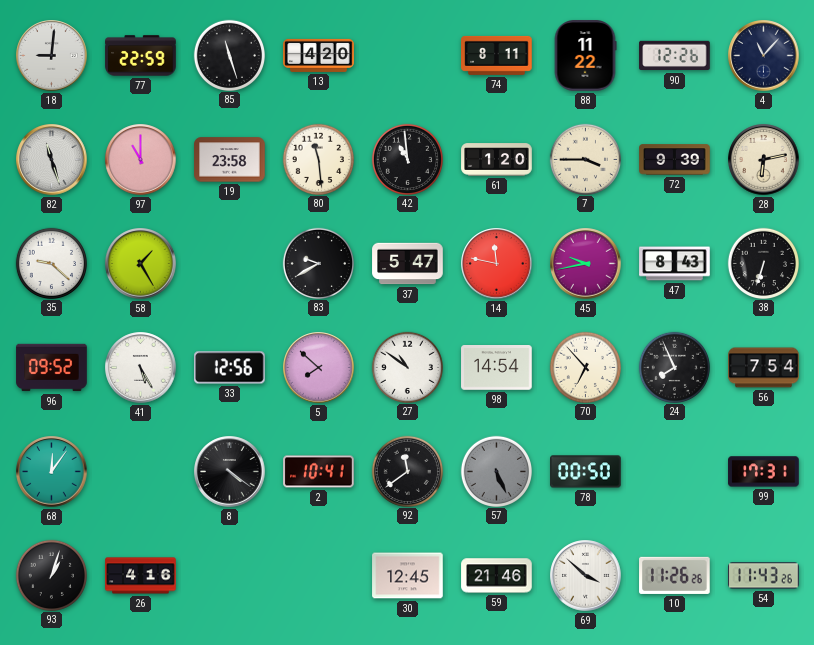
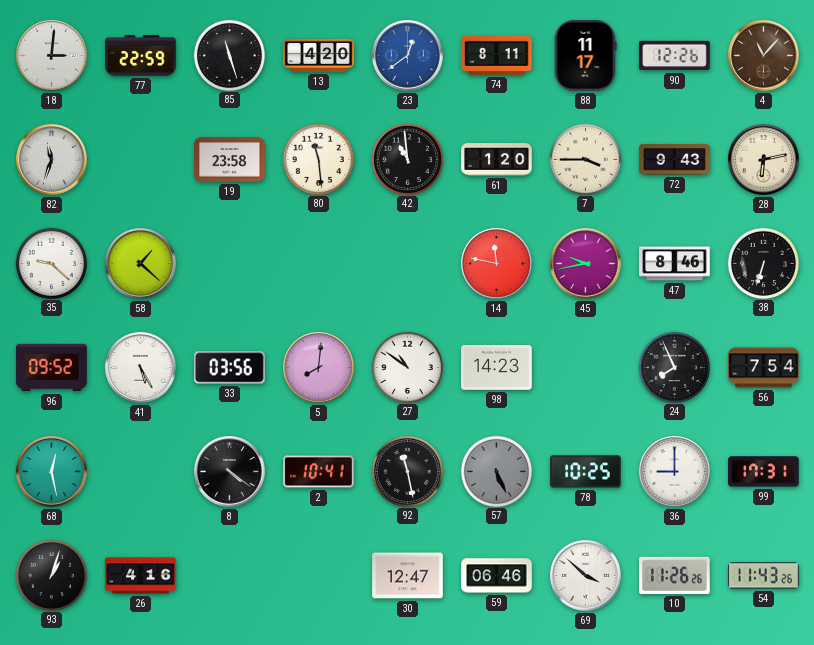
18: 9:01 -> 3:01 (52, 56)
23: none -> 12:39 (408, 56)
88: 11:22 -> 11:17 (585, 56)
4 dial: navy -> brown (764, 56)
82: 11:27 -> 11:33 (52, 160)
97: 11:00 -> none (141, 160)
72: 9:39 -> 9:43 (675, 160)
58: 1:25 -> 1:22 (141, 264)
83: 9:40 -> none (318, 263)
37: 5:47 -> none (408, 264)
47: 8:43 -> 8:46 (675, 264)
33: 12:56 -> 03:56 (230, 368)
5: 7:52 -> 8:01 (319, 368)
98: 14:54 -> 14:23 (497, 368)
70: 6:53 -> none (585, 367)
68: 12:06 -> 12:28 (52, 472)
92: 11:39 -> 11:28 (407, 471)
78: 00:50 -> 10:25 (586, 472)
36: none -> 9:00 (675, 472)
30: 12:45 -> 12:47 (408, 576)
59: 21:46 -> 06:46 (497, 576)
